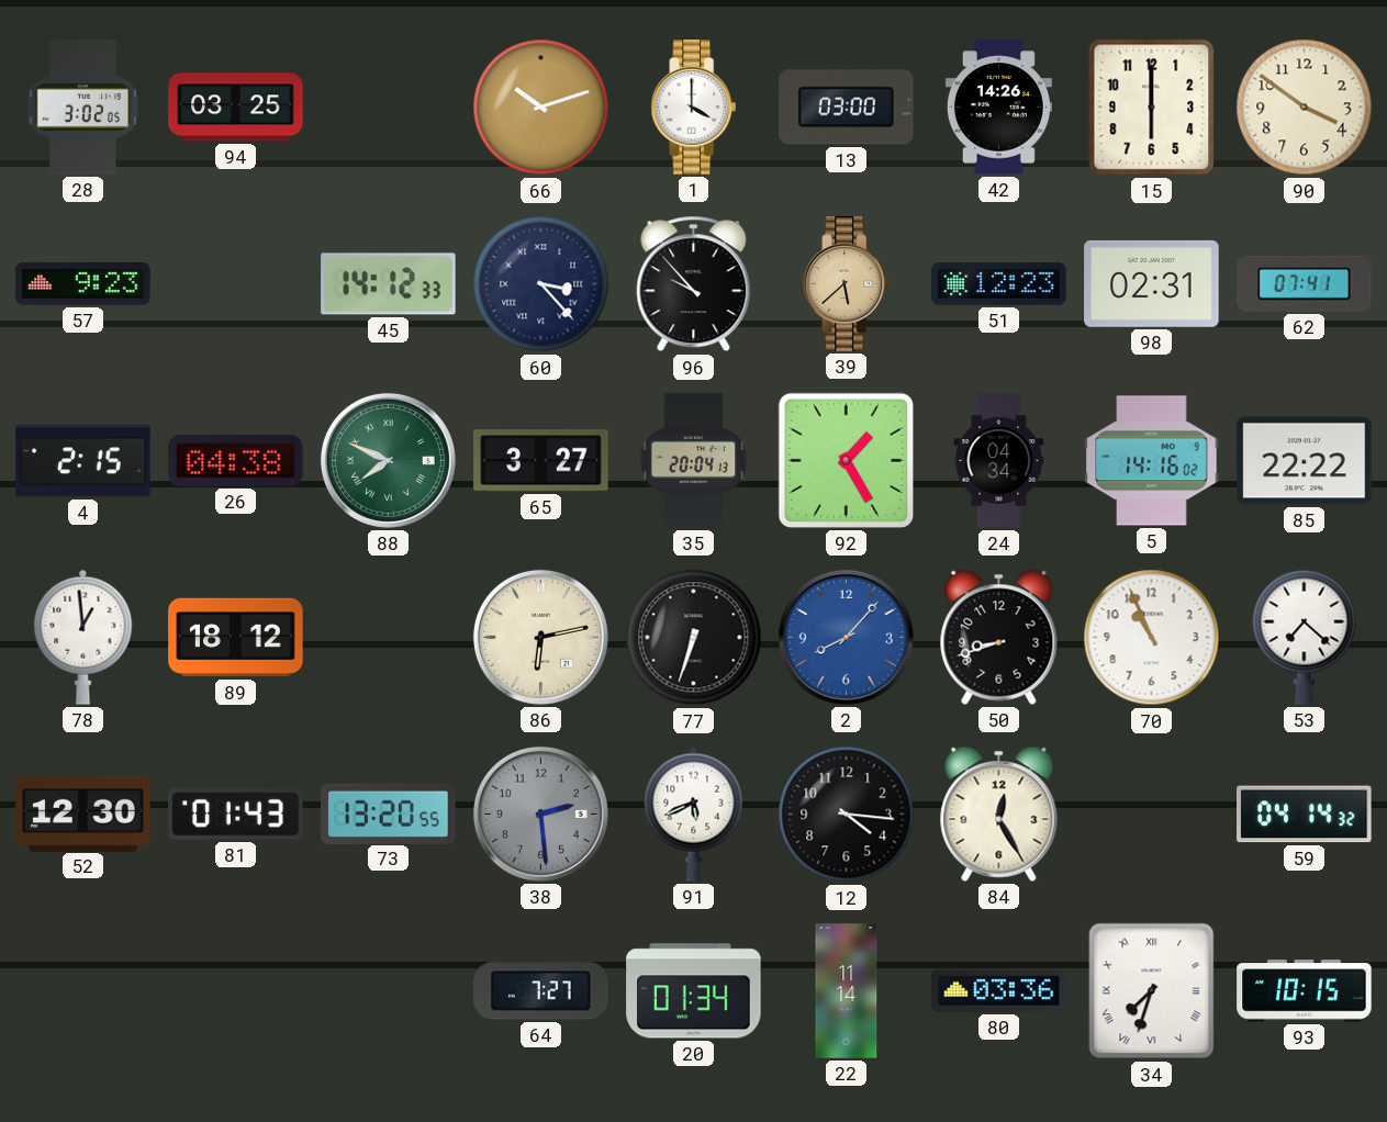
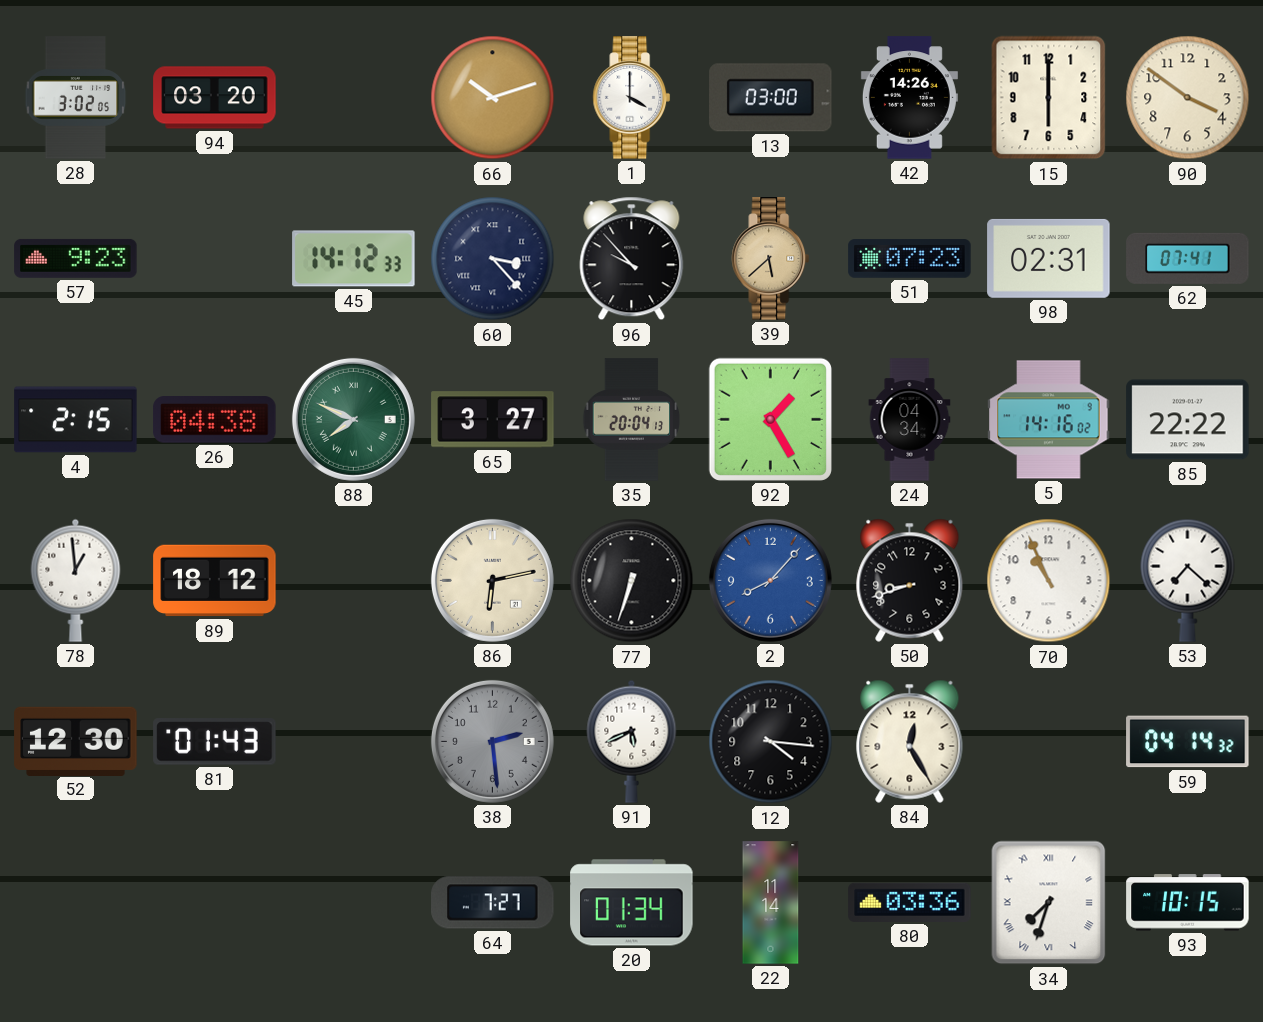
94: 03:25 -> 03:20 (215, 98)
51: 12:23 -> 07:23 (910, 259)
73: 13:20 -> none (389, 814)
